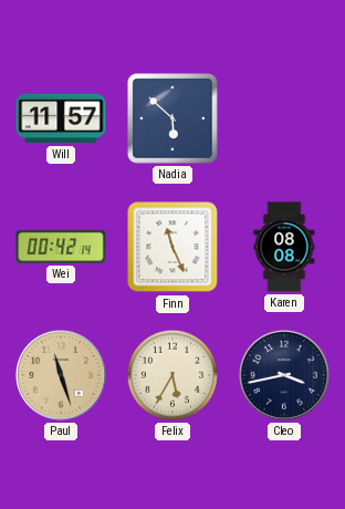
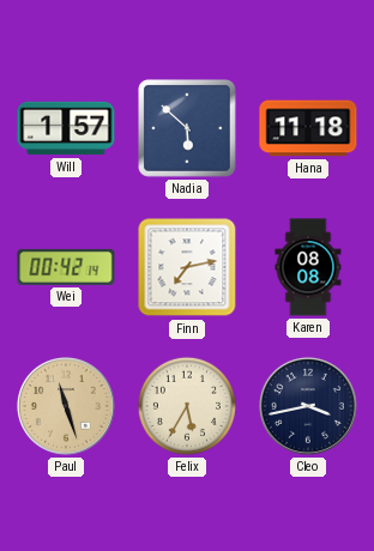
Will: 11:57 -> 1:57 (66, 128)
Hana: none -> 11:18 (308, 128)
Finn: 11:26 -> 7:13 (187, 267)
